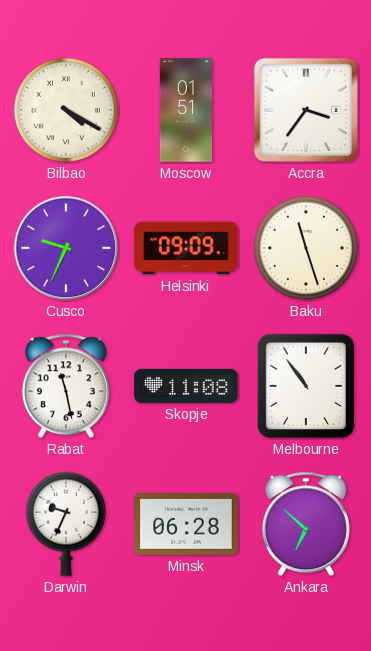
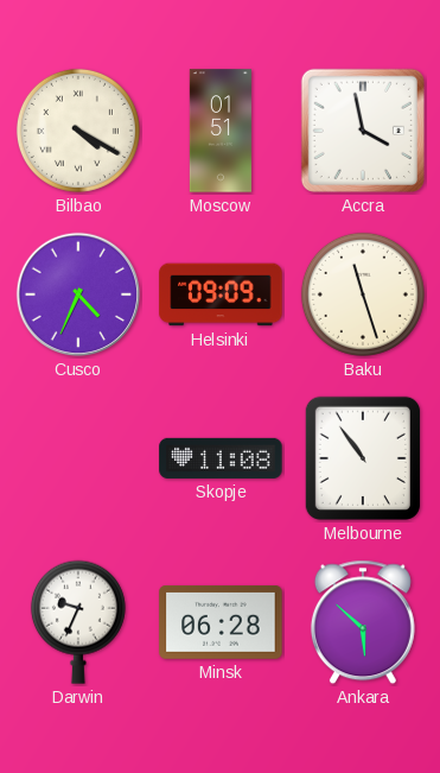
Accra: 3:36 -> 3:58 (363, 131)
Cusco: 9:34 -> 4:34 (78, 294)
Rabat: 11:28 -> none (66, 386)
Ankara: 6:52 -> 5:52 (363, 622)
